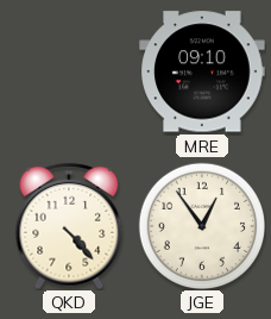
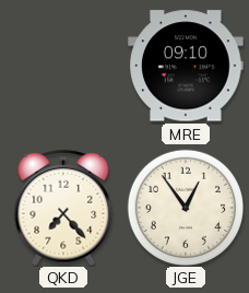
QKD: 4:23 -> 7:23 (63, 208)
